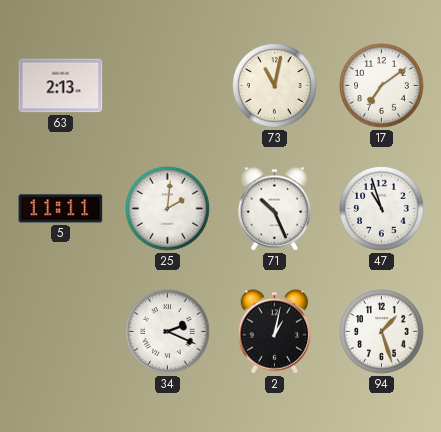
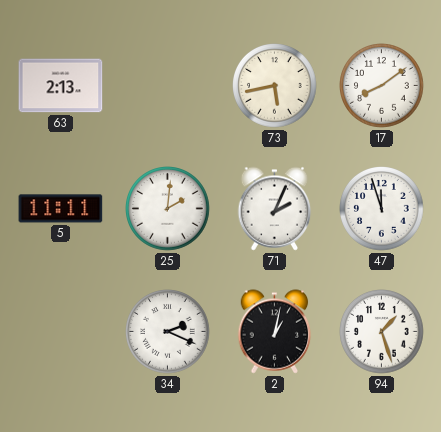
73: 11:02 -> 5:43 (275, 86)
17: 7:09 -> 8:09 (382, 86)
71: 10:26 -> 2:04 (275, 209)
47: 10:57 -> 11:57 (382, 209)
